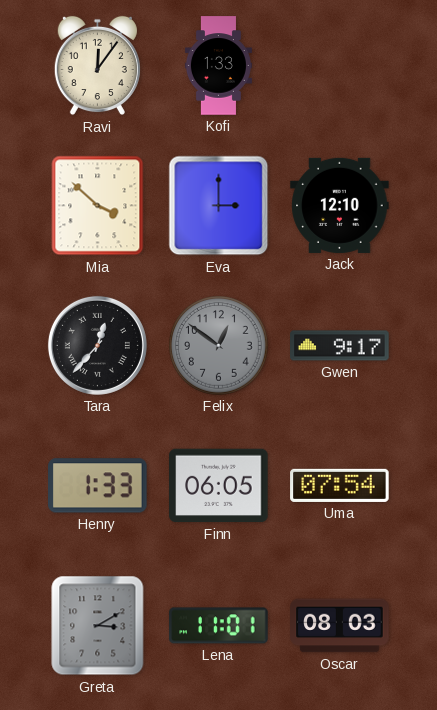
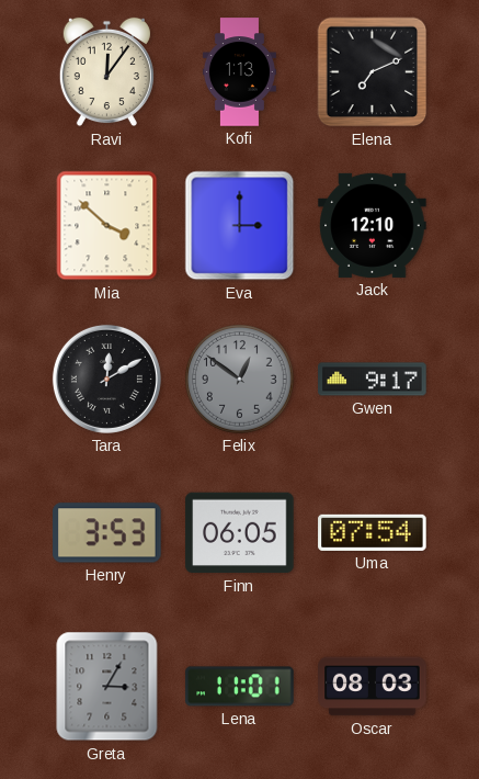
Kofi: 1:33 -> 1:13 (239, 72)
Elena: none -> 7:11 (373, 72)
Tara: 12:37 -> 12:10 (106, 379)
Henry: 1:33 -> 3:53 (107, 533)
Greta: 3:10 -> 3:05 (107, 687)
